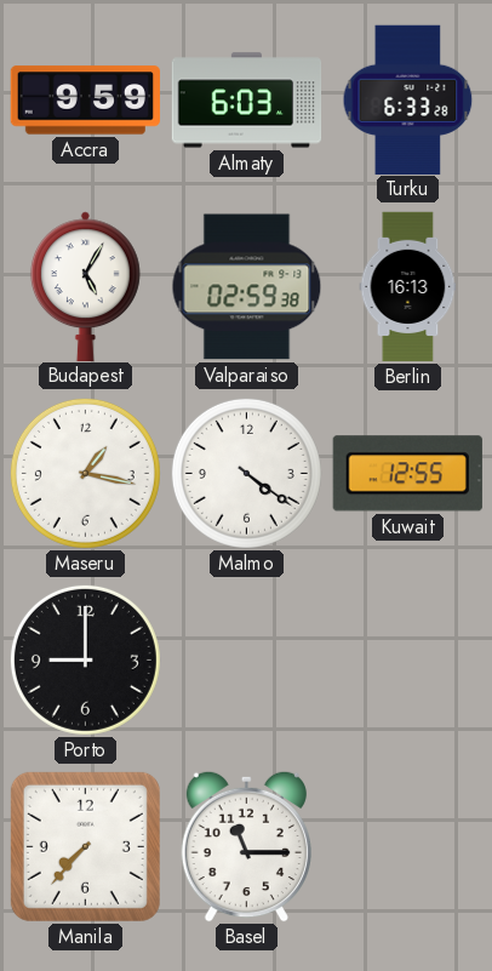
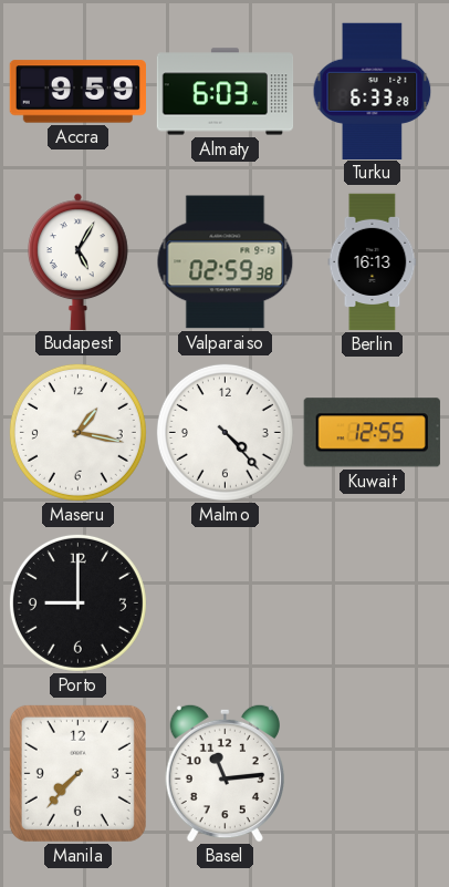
Malmo: 4:21 -> 4:23 (224, 432)
Basel: 11:15 -> 11:14 (224, 773)
